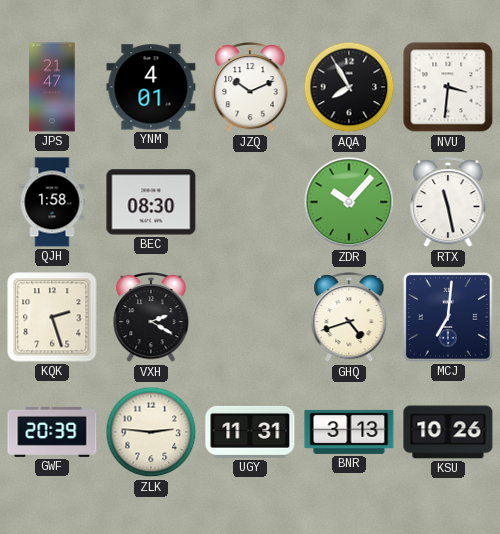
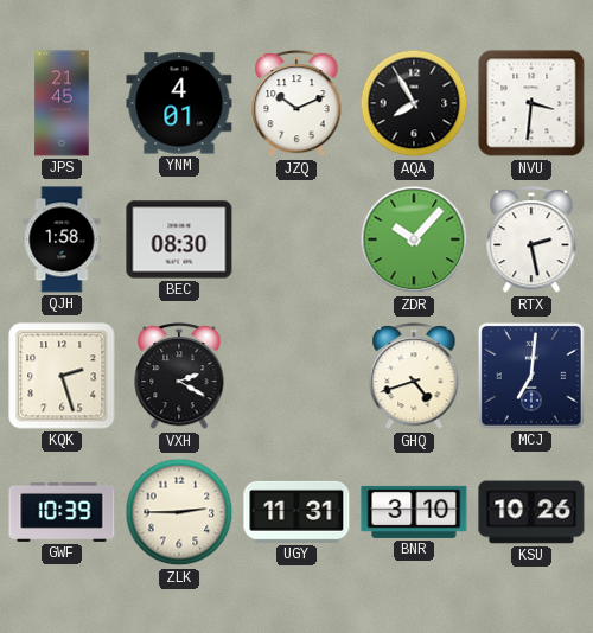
JPS: 21:47 -> 21:45 (62, 103)
RTX: 11:28 -> 2:28 (531, 241)
GWF: 20:39 -> 10:39 (62, 512)
ZLK: 2:46 -> 2:45 (179, 512)
BNR: 3:13 -> 3:10 (414, 512)
